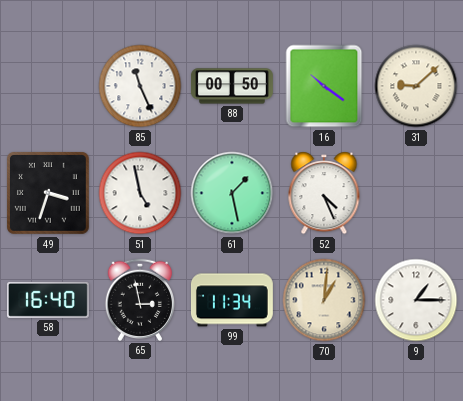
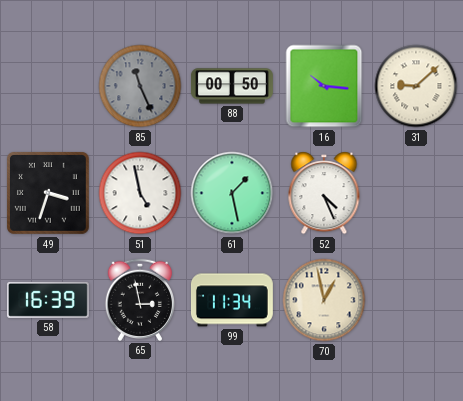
85 dial: white -> grey (140, 86)
16: 10:21 -> 10:16 (324, 86)
58: 16:40 -> 16:39 (48, 300)
70: 1:01 -> 12:58 (324, 300)
9: 1:15 -> none (416, 300)
